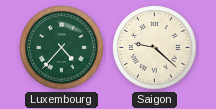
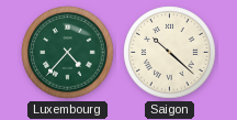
Saigon: 9:22 -> 10:22 (170, 53)
